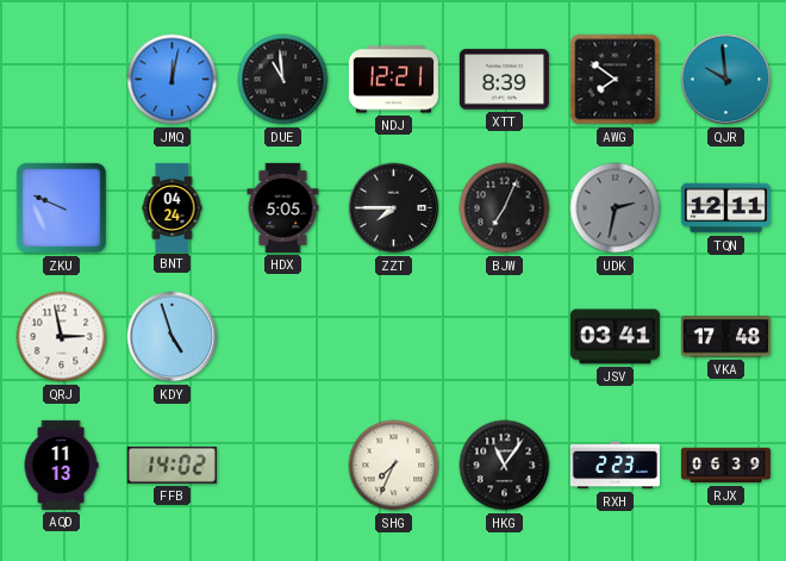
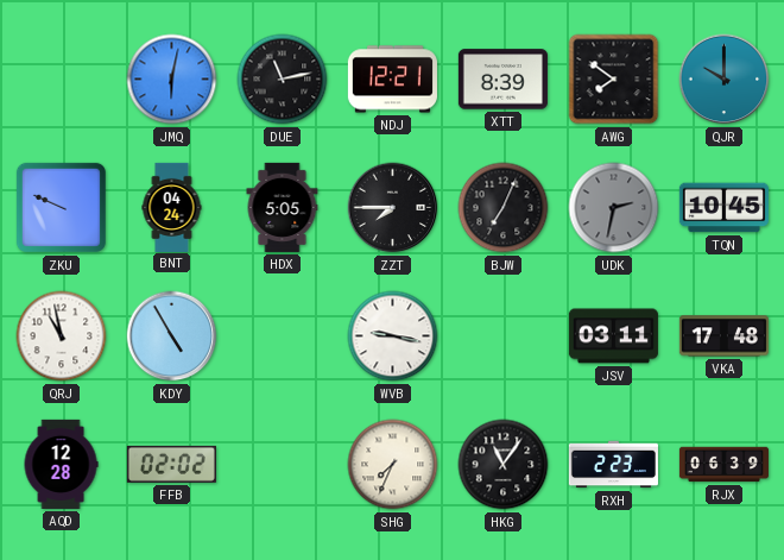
JMQ: 12:02 -> 6:02 (172, 80)
DUE: 10:59 -> 11:13 (283, 80)
QJR: 9:59 -> 10:00 (725, 80)
TQN: 12:11 -> 10:45 (723, 208)
QRJ: 2:58 -> 10:58 (62, 336)
KDY: 4:57 -> 4:55 (172, 336)
WVB: none -> 9:17 (393, 336)
JSV: 03:41 -> 03:11 (613, 336)
AQD: 11:13 -> 12:28 (61, 464)
FFB: 14:02 -> 02:02 (171, 464)
